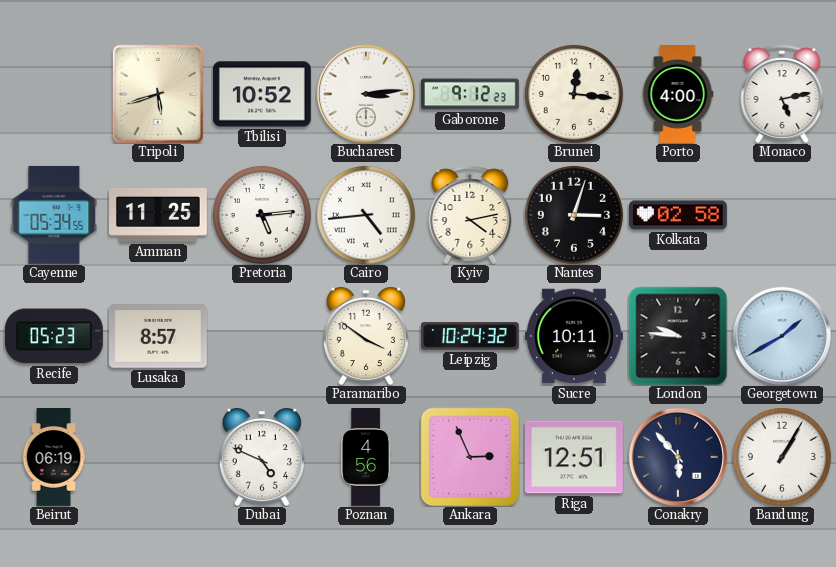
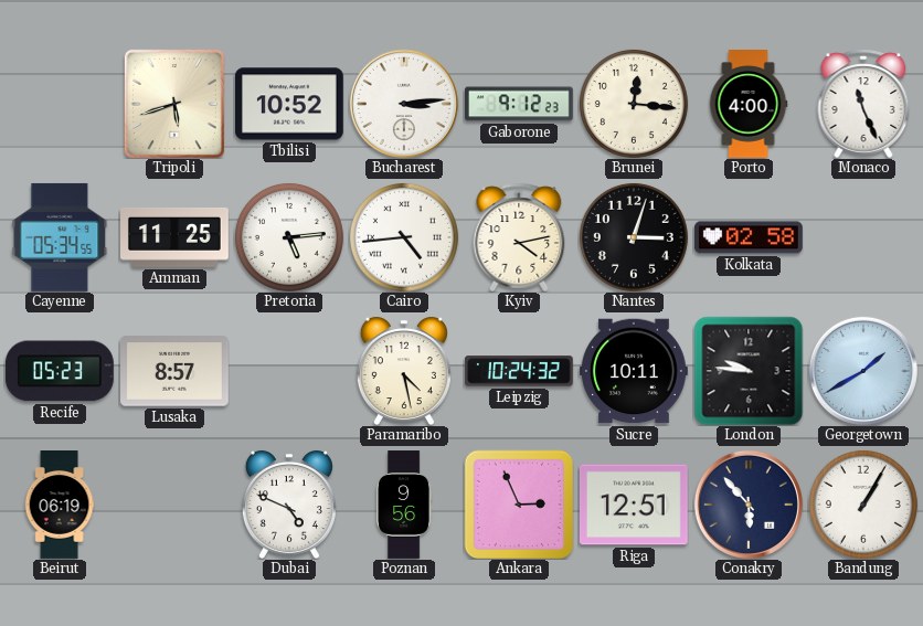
Monaco: 5:13 -> 11:26 (863, 104)
Paramaribo: 3:51 -> 4:28 (404, 371)
Poznan: 4:56 -> 9:56 (405, 505)
